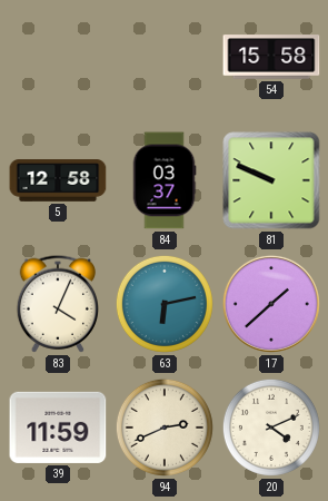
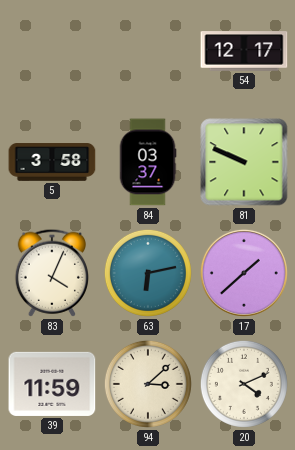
54: 15:58 -> 12:17 (244, 51)
5: 12:58 -> 3:58 (52, 162)
94: 2:41 -> 3:08 (148, 384)
